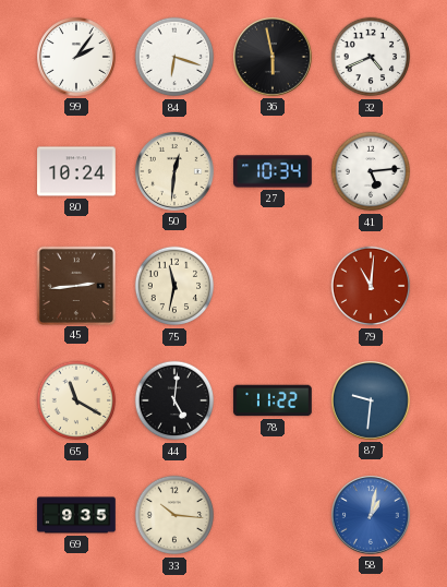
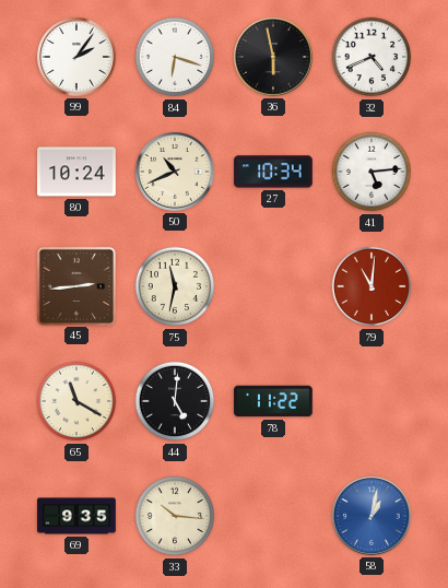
50: 12:31 -> 10:41 (176, 173)
87: 9:31 -> none (372, 402)
